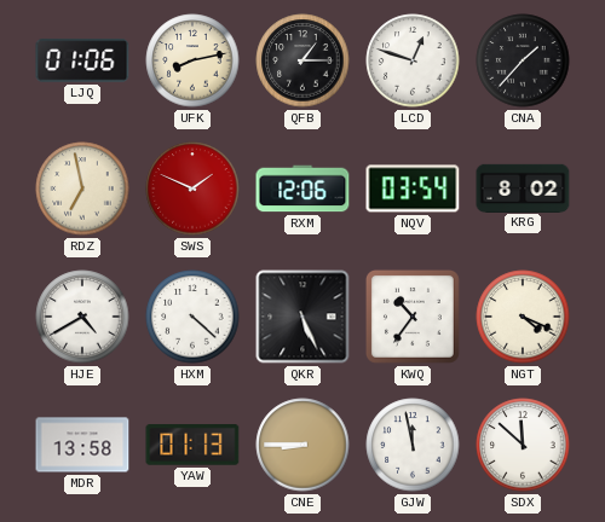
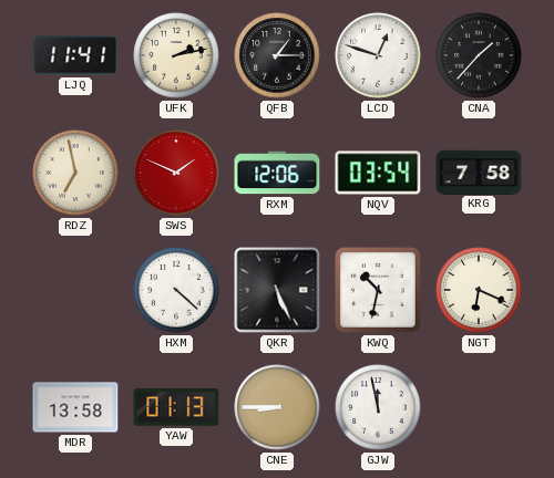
LJQ: 01:06 -> 11:41 (75, 55)
UFK: 8:13 -> 2:13 (176, 55)
KRG: 8:02 -> 7:58 (479, 172)
HJE: 4:40 -> none (82, 317)
KWQ: 10:36 -> 10:32 (378, 290)
NGT: 4:19 -> 6:19 (479, 290)
SDX: 11:52 -> none (523, 445)
